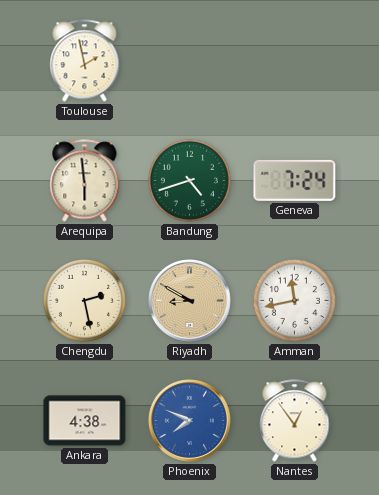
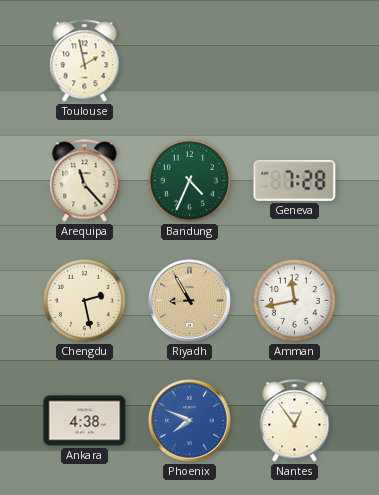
Arequipa: 5:59 -> 11:23 (85, 181)
Bandung: 4:42 -> 4:34 (189, 180)
Geneva: 7:24 -> 7:28 (295, 180)
Riyadh: 8:50 -> 8:55 (189, 300)
